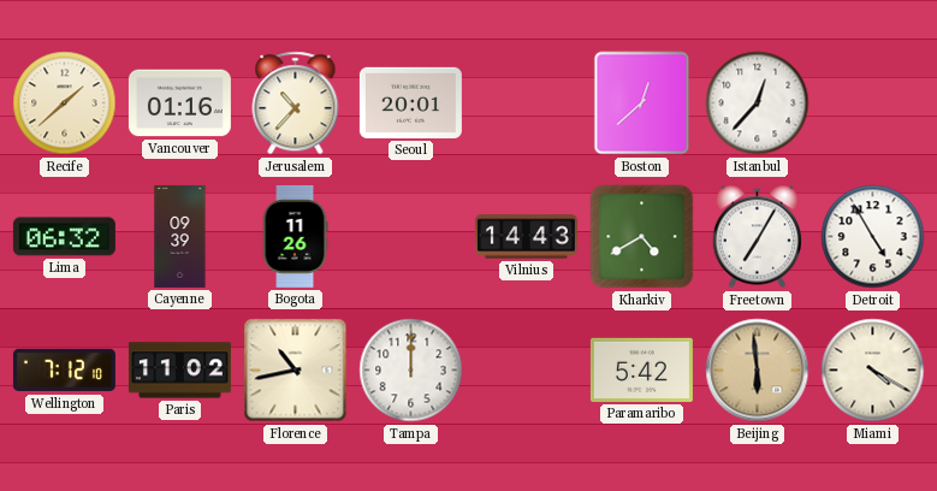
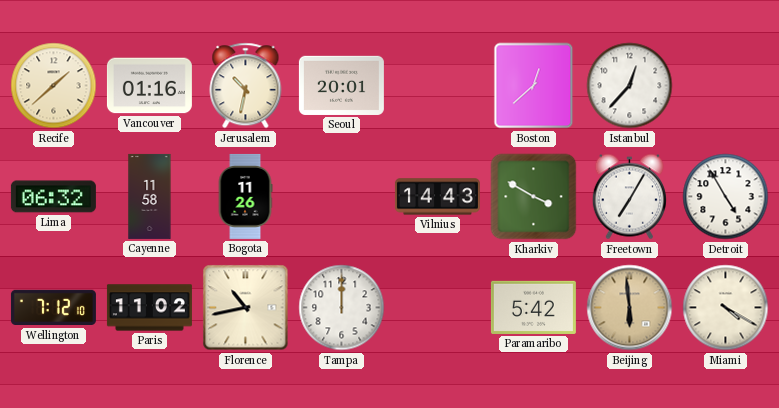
Jerusalem: 10:37 -> 10:32 (246, 86)
Cayenne: 09:39 -> 11:58 (150, 196)
Kharkiv: 4:40 -> 3:50 (534, 197)
